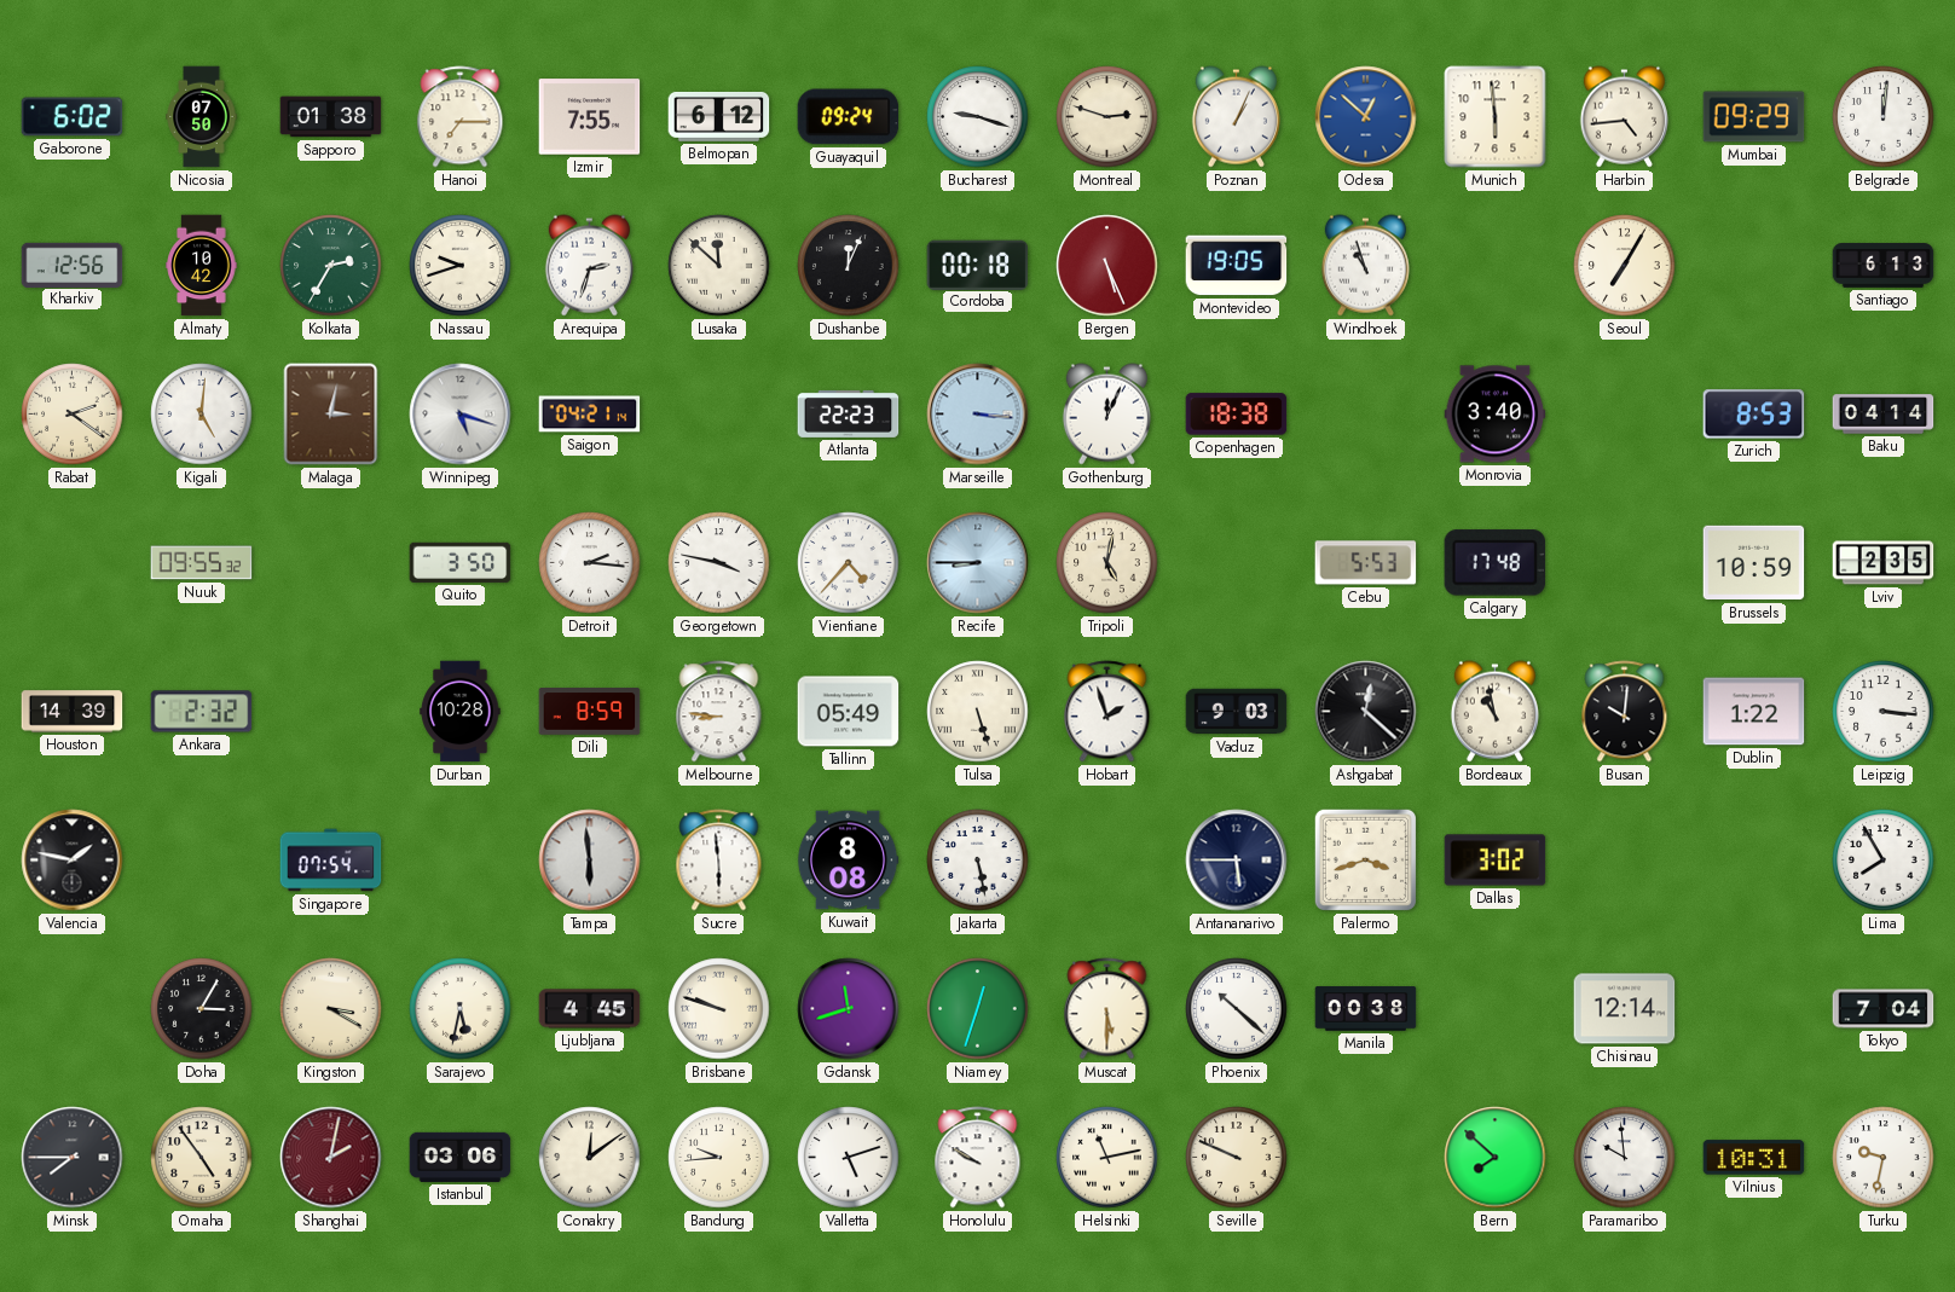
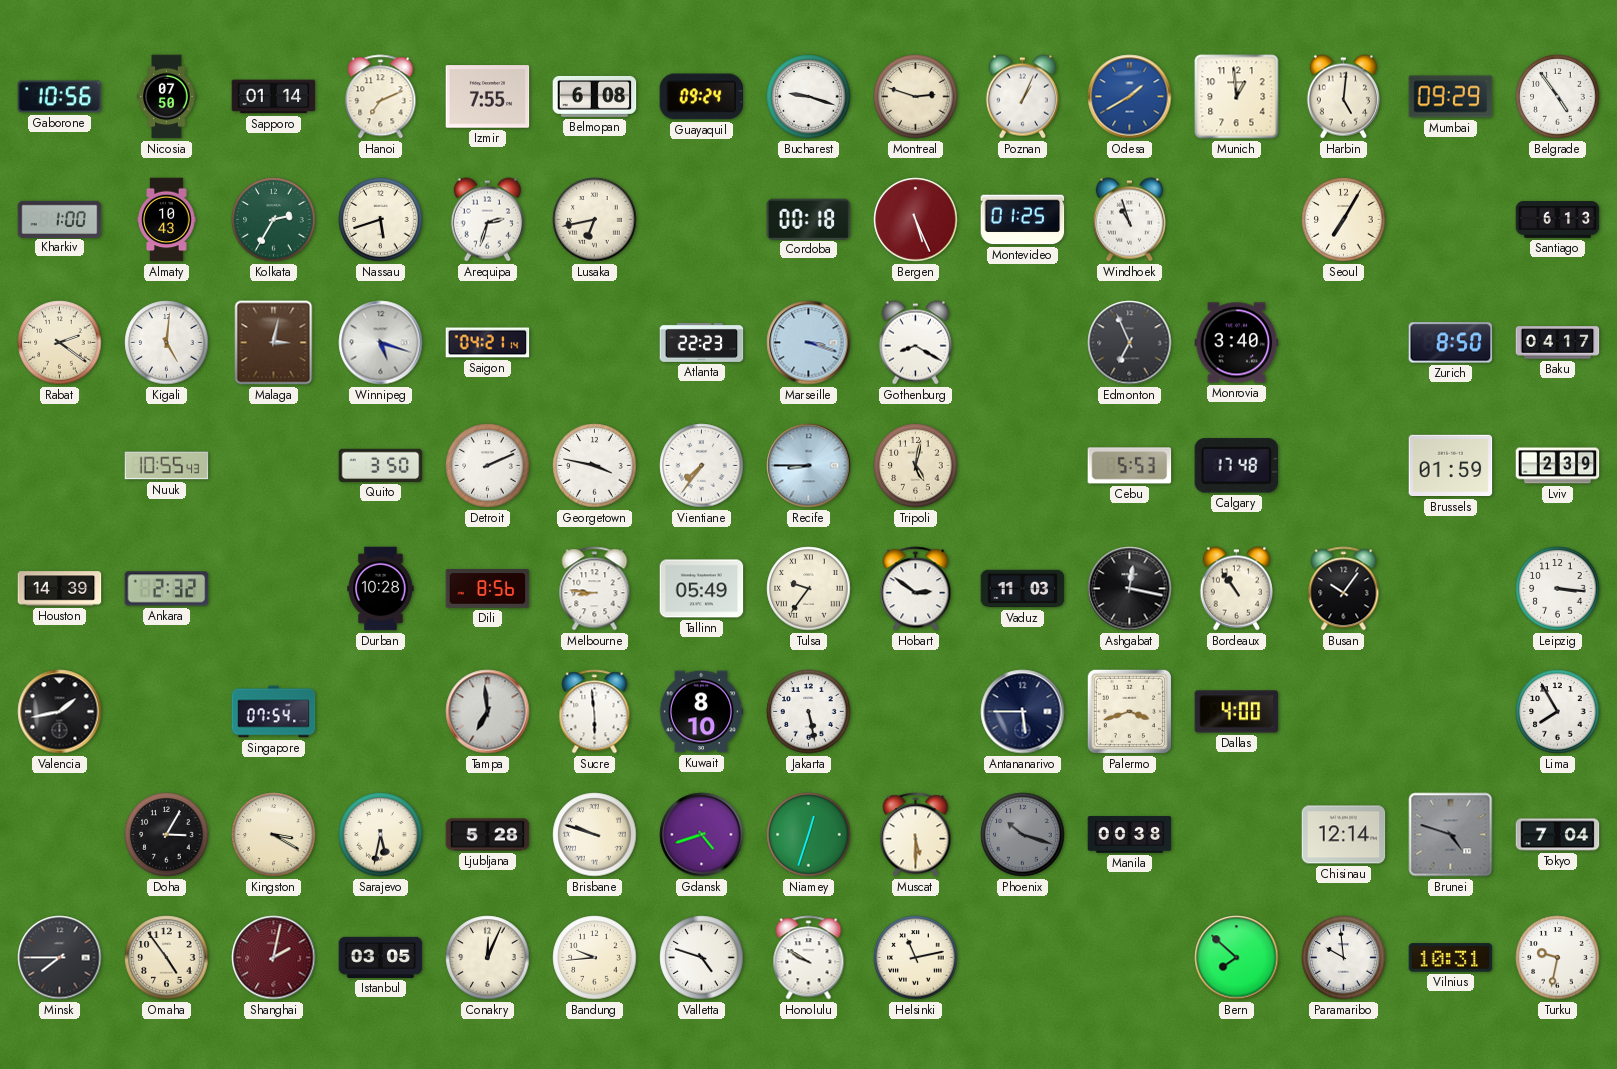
Gaborone: 6:02 -> 10:56 (60, 97)
Sapporo: 01:38 -> 01:14 (274, 97)
Hanoi: 7:15 -> 7:11 (381, 97)
Belmopan: 6:12 -> 6:08 (595, 96)
Odesa: 12:52 -> 1:40 (1130, 97)
Munich: 5:59 -> 12:59 (1237, 97)
Harbin: 4:44 -> 5:01 (1343, 97)
Belgrade: 12:01 -> 4:54 (1558, 97)
Kharkiv: 12:56 -> 1:00 (60, 219)
Almaty: 10:42 -> 10:43 (167, 220)
Nassau: 9:42 -> 5:42 (381, 220)
Lusaka: 11:52 -> 6:43 (595, 220)
Dushanbe: 12:04 -> none (849, 266)
Montevideo: 19:05 -> 01:25 (1023, 220)
Marseille: 3:16 -> 3:18 (809, 343)
Gothenburg: 12:04 -> 8:20 (915, 343)
Copenhagen: 18:38 -> none (1237, 415)
Edmonton: none -> 6:56 (1130, 343)
Zurich: 8:53 -> 8:50 (1451, 343)
Baku: 04:14 -> 04:17 (1558, 343)
Nuuk: 09:55 -> 10:55 (167, 466)
Detroit: 2:16 -> 2:11 (488, 466)
Vientiane: 4:37 -> 7:36 (702, 466)
Brussels: 10:59 -> 01:59 (1451, 466)
Lviv: 2:35 -> 2:39 (1558, 466)
Dili: 8:59 -> 8:56 (488, 589)
Tulsa: 5:27 -> 9:36 (809, 589)
Hobart: 1:57 -> 2:51 (916, 589)
Vaduz: 9:03 -> 11:03 (1023, 589)
Ashgabat: 12:22 -> 12:17 (1130, 589)
Bordeaux: 10:58 -> 10:54 (1236, 589)
Busan: 10:01 -> 10:06 (1344, 589)
Dublin: 1:22 -> none (1754, 712)
Valencia: 1:47 -> 1:43 (60, 712)
Tampa: 5:59 -> 6:59 (488, 712)
Kuwait: 8:08 -> 8:10 (701, 712)
Dallas: 3:02 -> 4:00 (1237, 712)
Ljubljana: 4:45 -> 5:28 (488, 835)
Gdansk: 11:42 -> 4:42 (702, 835)
Phoenix: 10:22 -> 10:18 (1023, 835)
Phoenix dial: white -> grey (1023, 835)
Brunei: none -> 4:48 (1451, 835)
Istanbul: 03:06 -> 03:05 (381, 957)
Conakry: 12:09 -> 12:04 (488, 958)
Valletta: 5:12 -> 4:48 (702, 958)
Seville: 9:49 -> none (1237, 1158)
